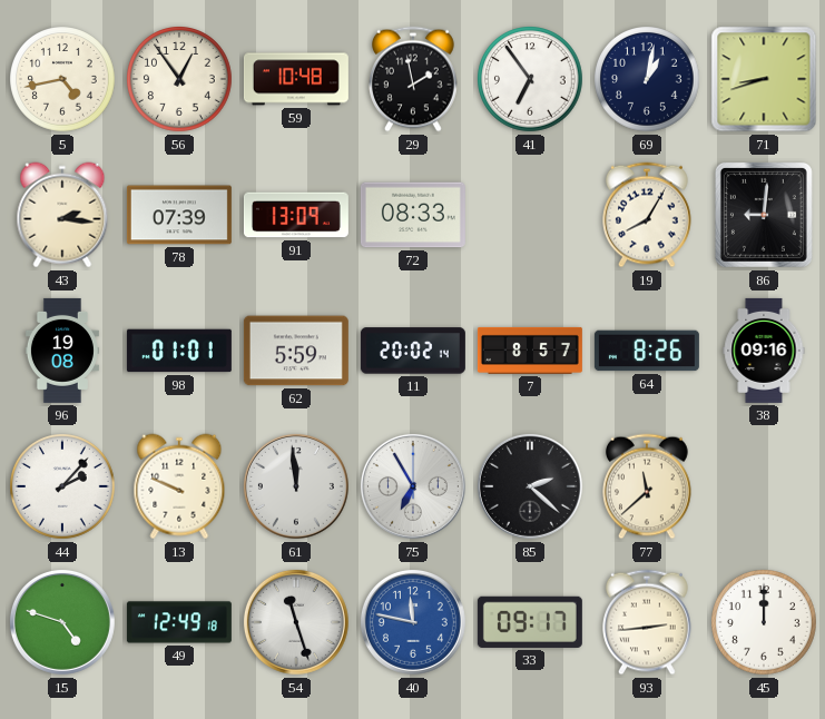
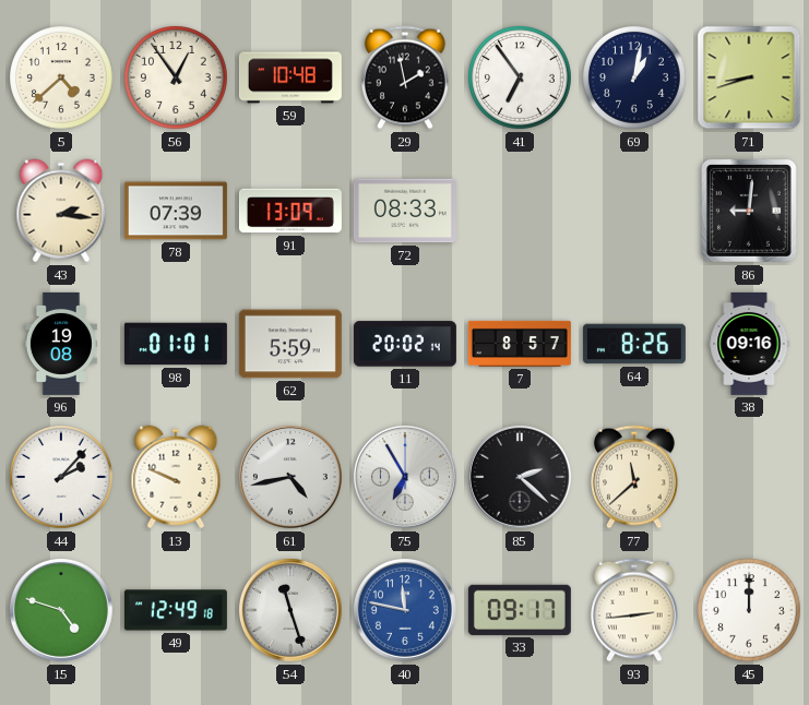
5: 4:43 -> 4:38 (62, 79)
19: 8:05 -> none (648, 215)
61: 11:59 -> 4:43 (290, 477)
